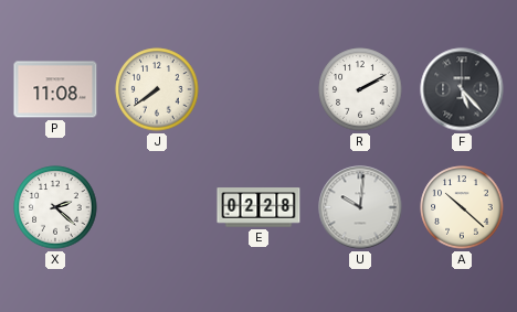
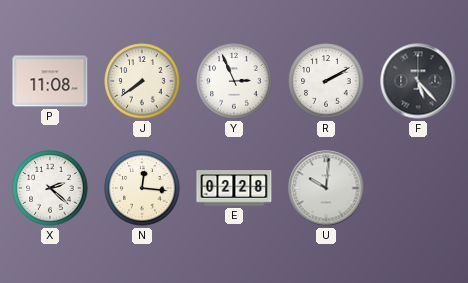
Y: none -> 2:56 (234, 81)
N: none -> 12:16 (142, 188)
A: 10:22 -> none (462, 207)
